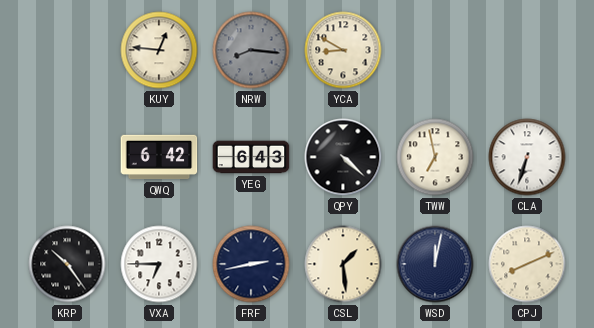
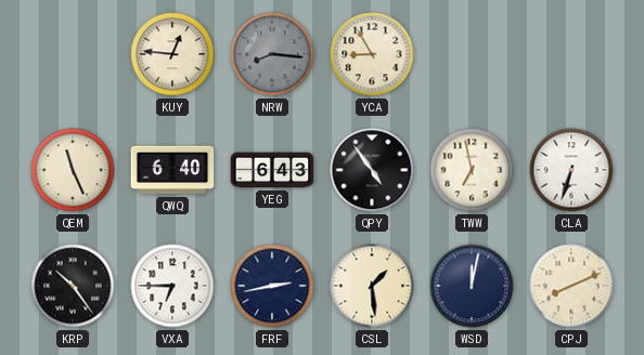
YCA: 8:50 -> 8:55 (372, 54)
QEM: none -> 11:26 (73, 170)
QWQ: 6:42 -> 6:40 (172, 170)
QPY: 4:22 -> 4:54 (372, 170)
